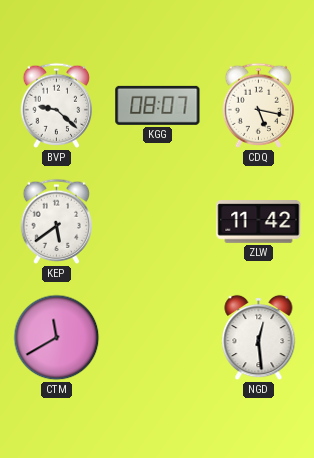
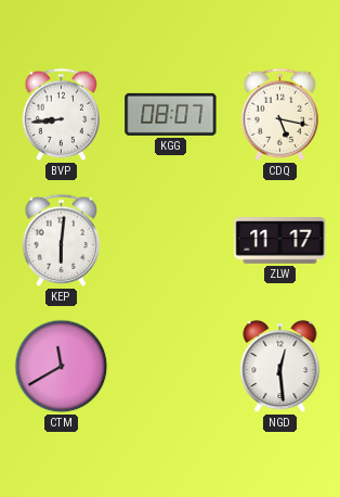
BVP: 9:22 -> 8:44 (61, 114)
KEP: 5:39 -> 6:01 (61, 240)
ZLW: 11:42 -> 11:17 (280, 241)
